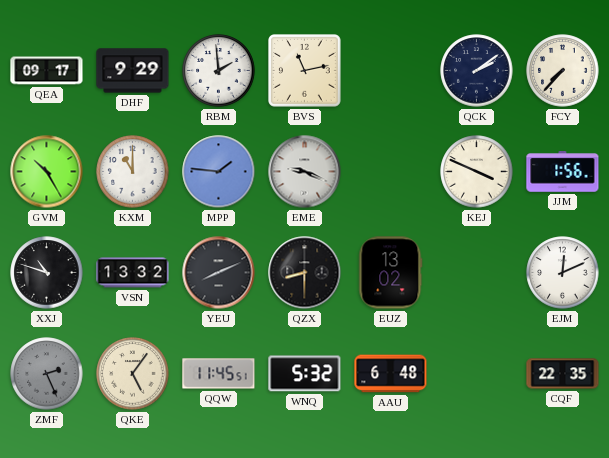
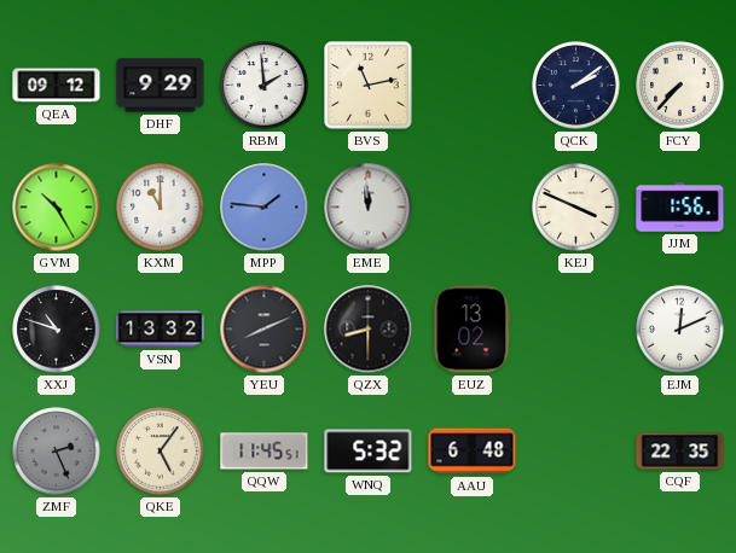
QEA: 09:17 -> 09:12 (57, 86)
EME: 9:19 -> 11:59 (369, 208)
